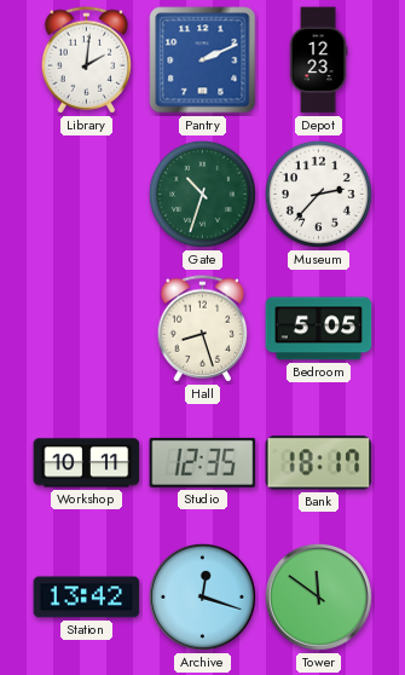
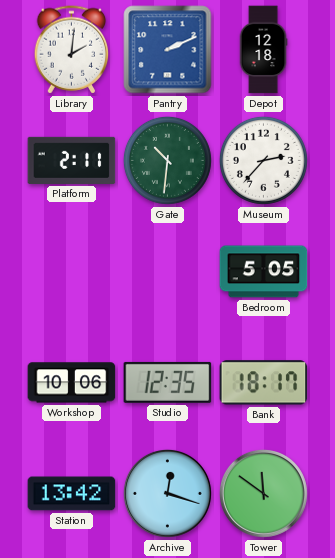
Depot: 12:23 -> 12:18 (263, 50)
Platform: none -> 2:11 (72, 160)
Gate: 10:33 -> 10:31 (167, 160)
Hall: 8:27 -> none (203, 329)
Workshop: 10:11 -> 10:06 (72, 383)
